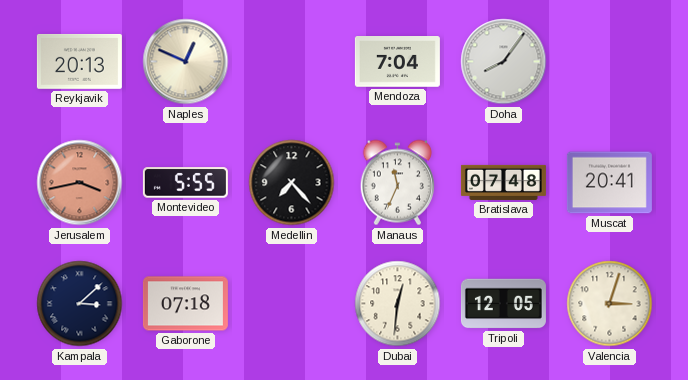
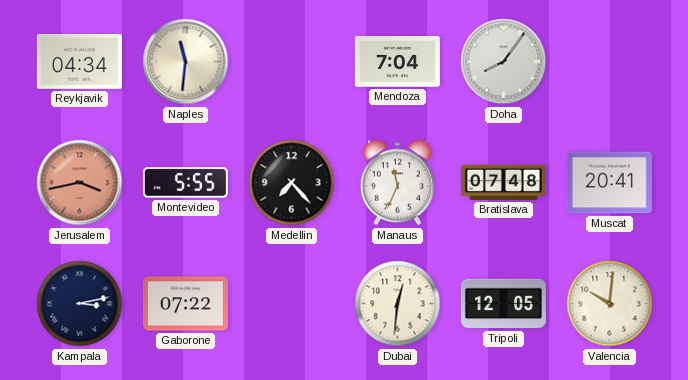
Reykjavik: 20:13 -> 04:34 (79, 61)
Naples: 12:49 -> 11:31 (186, 62)
Kampala: 3:08 -> 3:13 (80, 304)
Gaborone: 07:18 -> 07:22 (185, 304)
Valencia: 3:03 -> 10:01 (610, 304)
